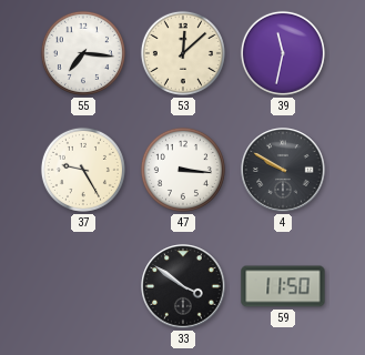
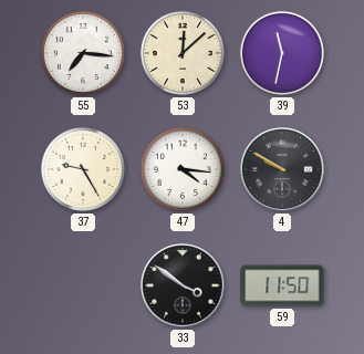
47: 3:16 -> 4:16 (183, 169)
